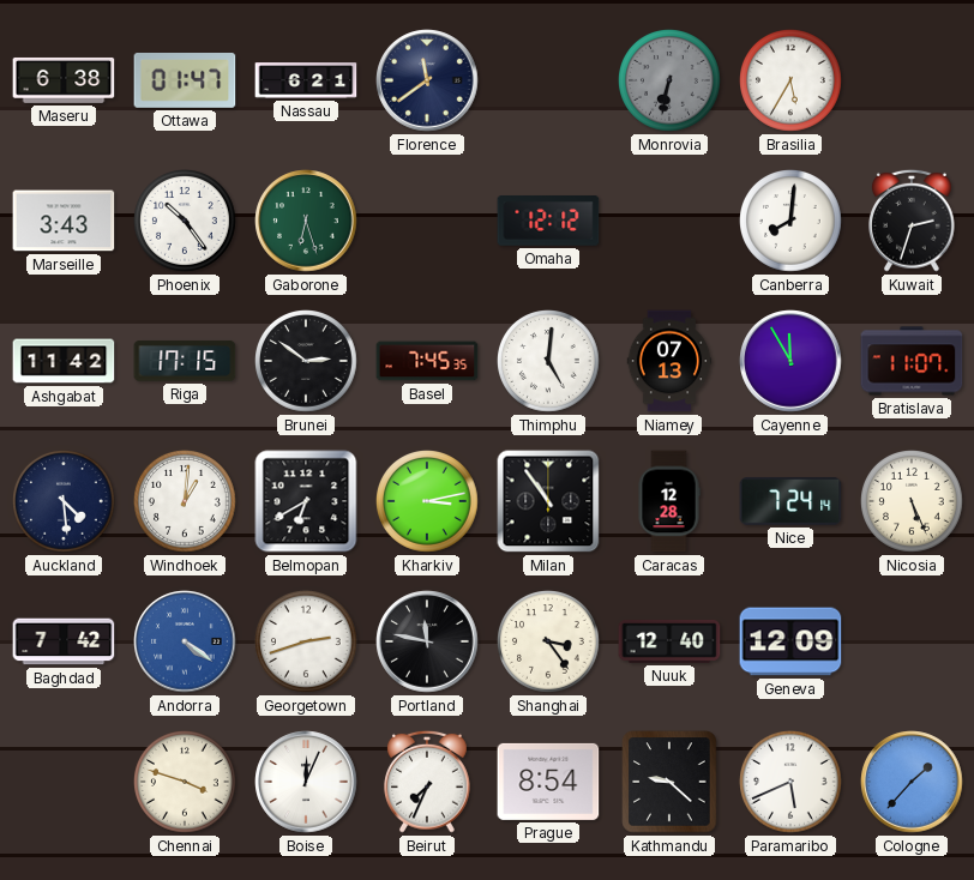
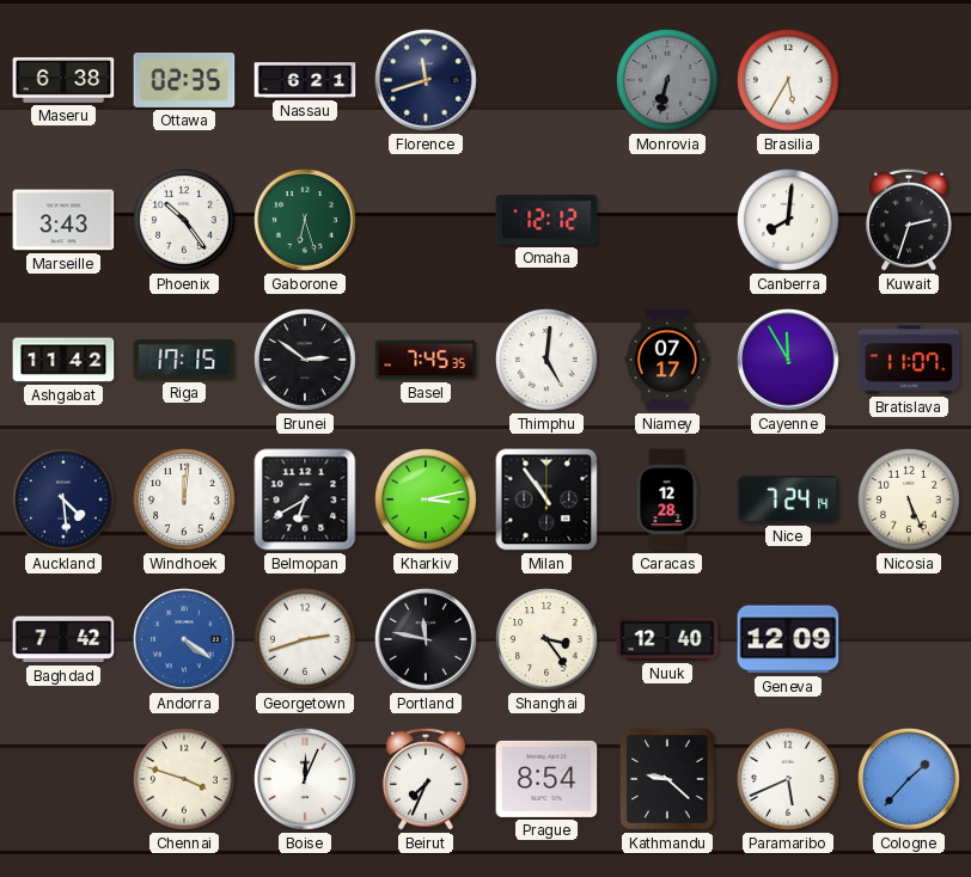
Ottawa: 01:47 -> 02:35 (184, 81)
Florence: 11:39 -> 11:42 (426, 80)
Niamey: 07:13 -> 07:17 (667, 360)
Windhoek: 1:01 -> 12:01 (185, 501)
